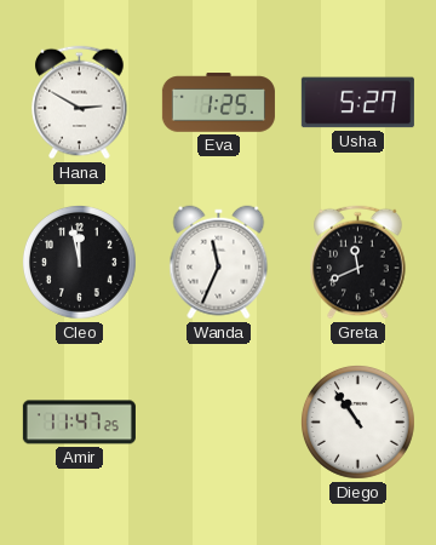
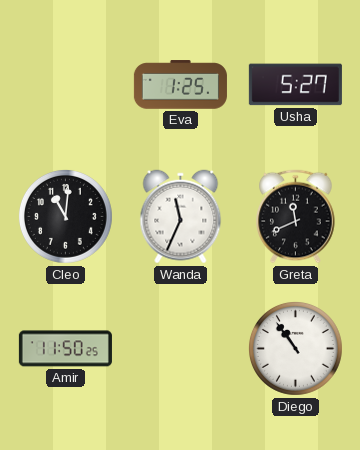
Hana: 2:50 -> none (80, 103)
Cleo: 11:58 -> 11:01 (65, 216)
Amir: 11:47 -> 11:50 (65, 349)
